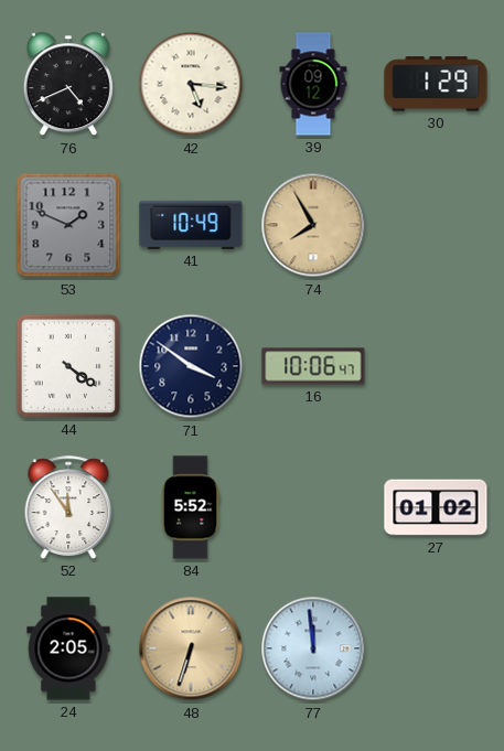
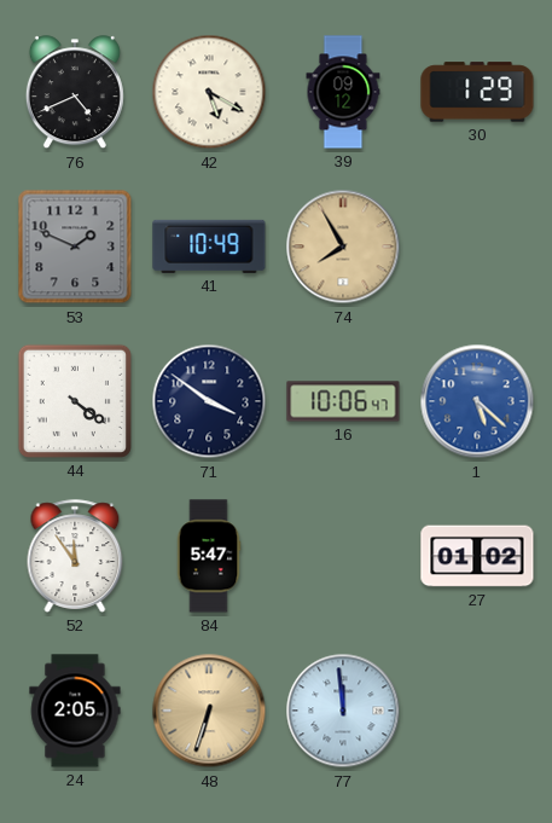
42: 5:16 -> 5:20 (209, 92)
1: none -> 5:22 (477, 401)
84: 5:52 -> 5:47 (209, 556)
